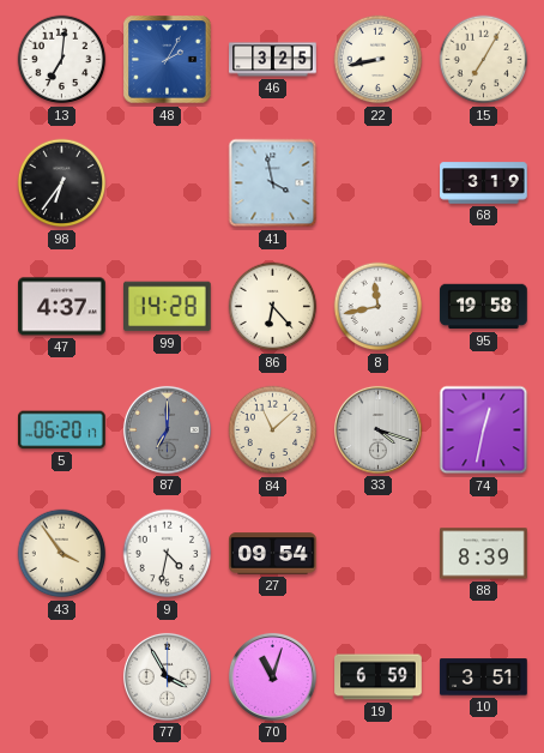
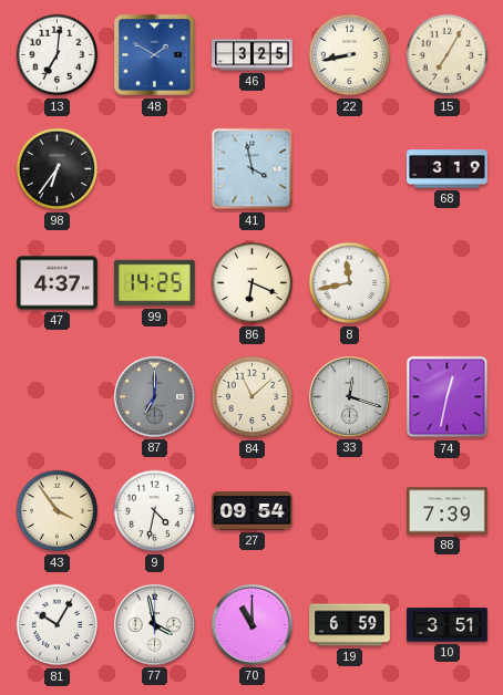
48: 2:05 -> 1:50 (155, 55)
99: 14:28 -> 14:25 (155, 283)
86: 6:23 -> 6:19 (253, 283)
95: 19:58 -> none (484, 307)
5: 06:20 -> none (62, 430)
33: 4:18 -> 12:18 (349, 396)
88: 8:39 -> 7:39 (448, 511)
81: none -> 10:05 (58, 625)
77: 3:55 -> 3:58 (154, 624)
70: 11:03 -> 11:00 (251, 624)
